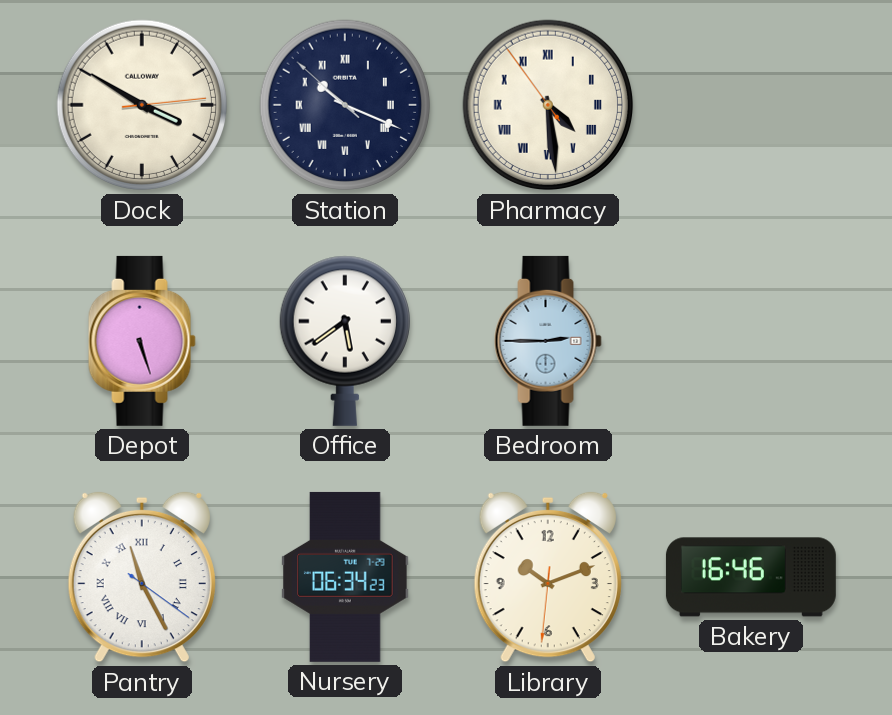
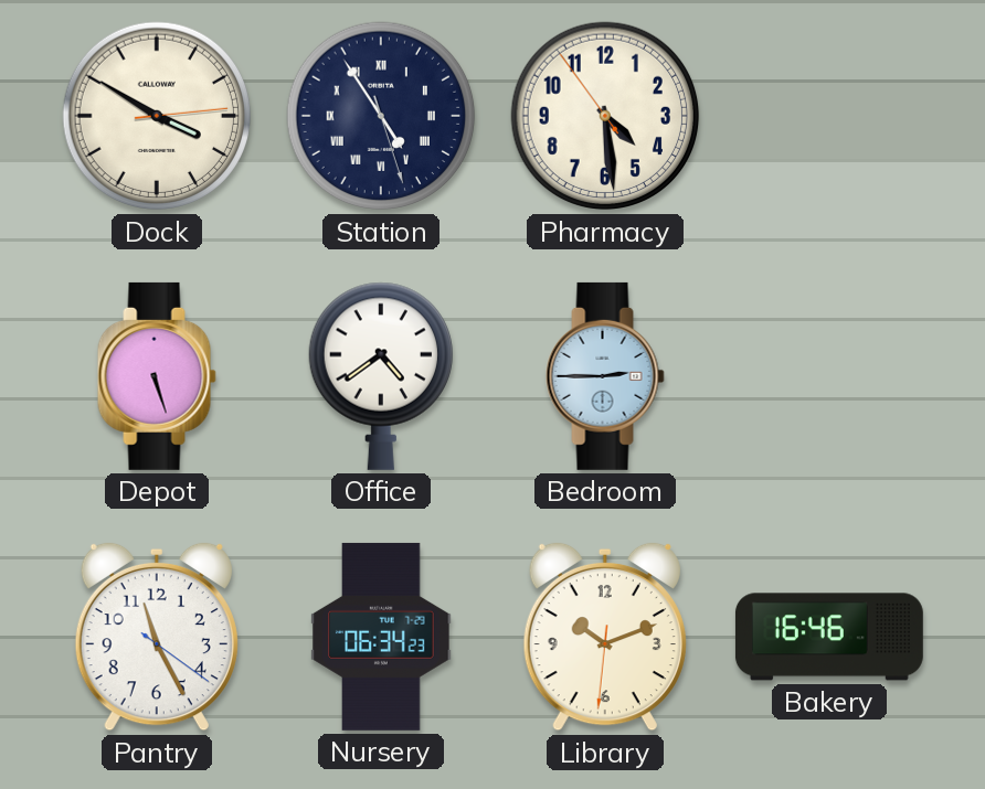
Station: 10:18 -> 4:54 (381, 116)
Pharmacy numerals: Roman -> Arabic (605, 116)
Office: 5:39 -> 4:39 (381, 376)
Pantry numerals: Roman -> Arabic (157, 637)
